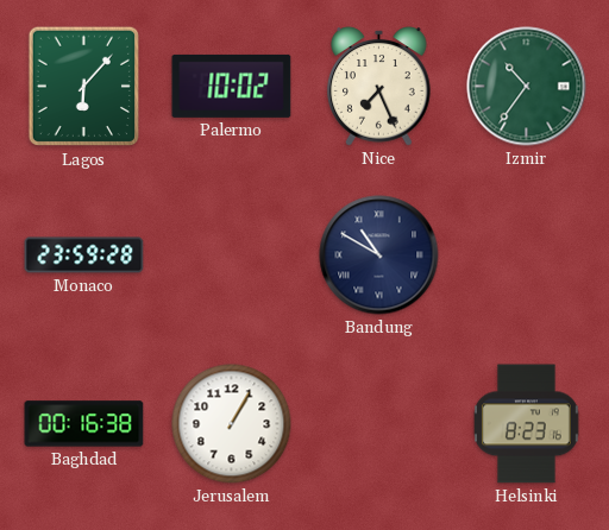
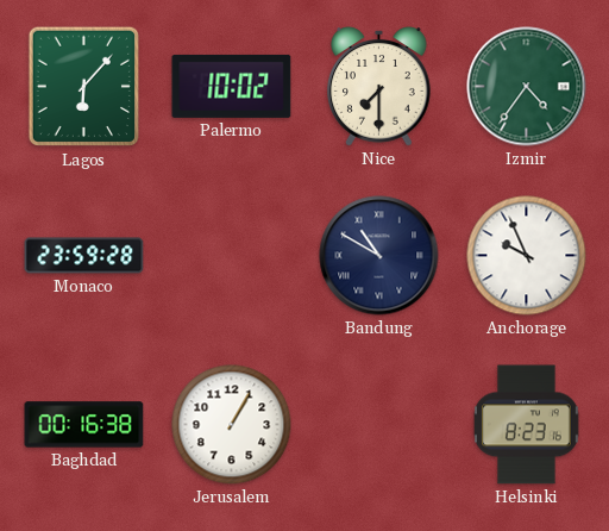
Nice: 7:26 -> 7:30 (379, 87)
Izmir: 10:36 -> 4:36 (527, 87)
Anchorage: none -> 9:56 (527, 256)
